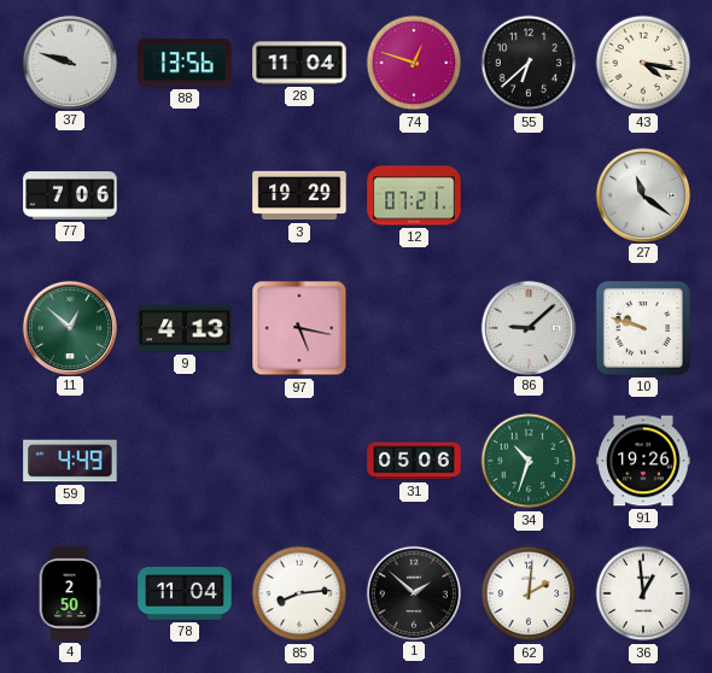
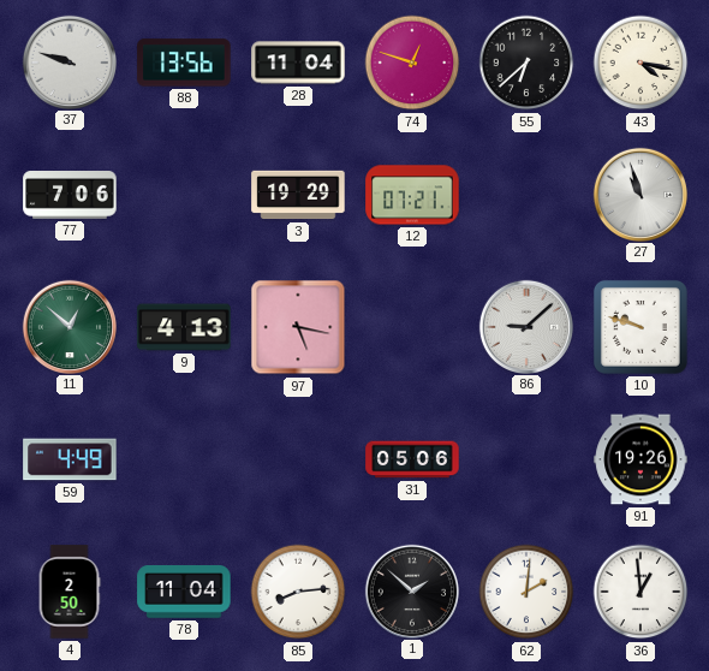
27: 11:21 -> 10:57 (639, 194)
34: 10:33 -> none (529, 461)
